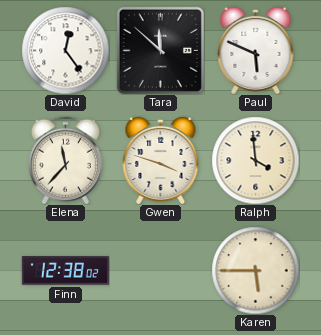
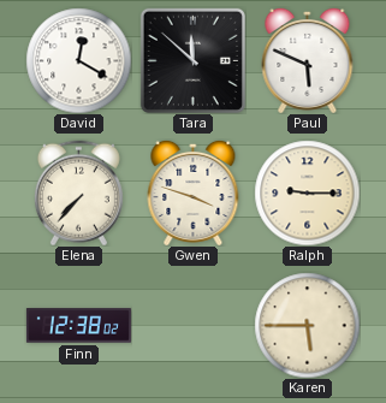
David: 12:24 -> 12:20 (78, 60)
Elena: 11:37 -> 7:37 (78, 192)
Ralph: 3:59 -> 9:15 (307, 192)
